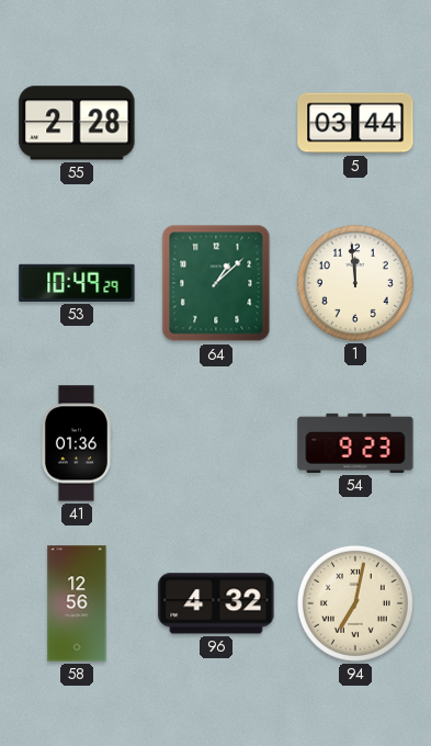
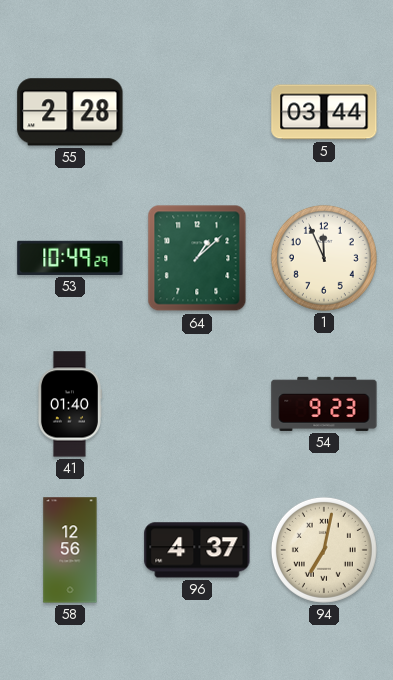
1: 11:59 -> 11:56 (324, 258)
41: 01:36 -> 01:40 (69, 404)
96: 4:32 -> 4:37 (197, 550)
